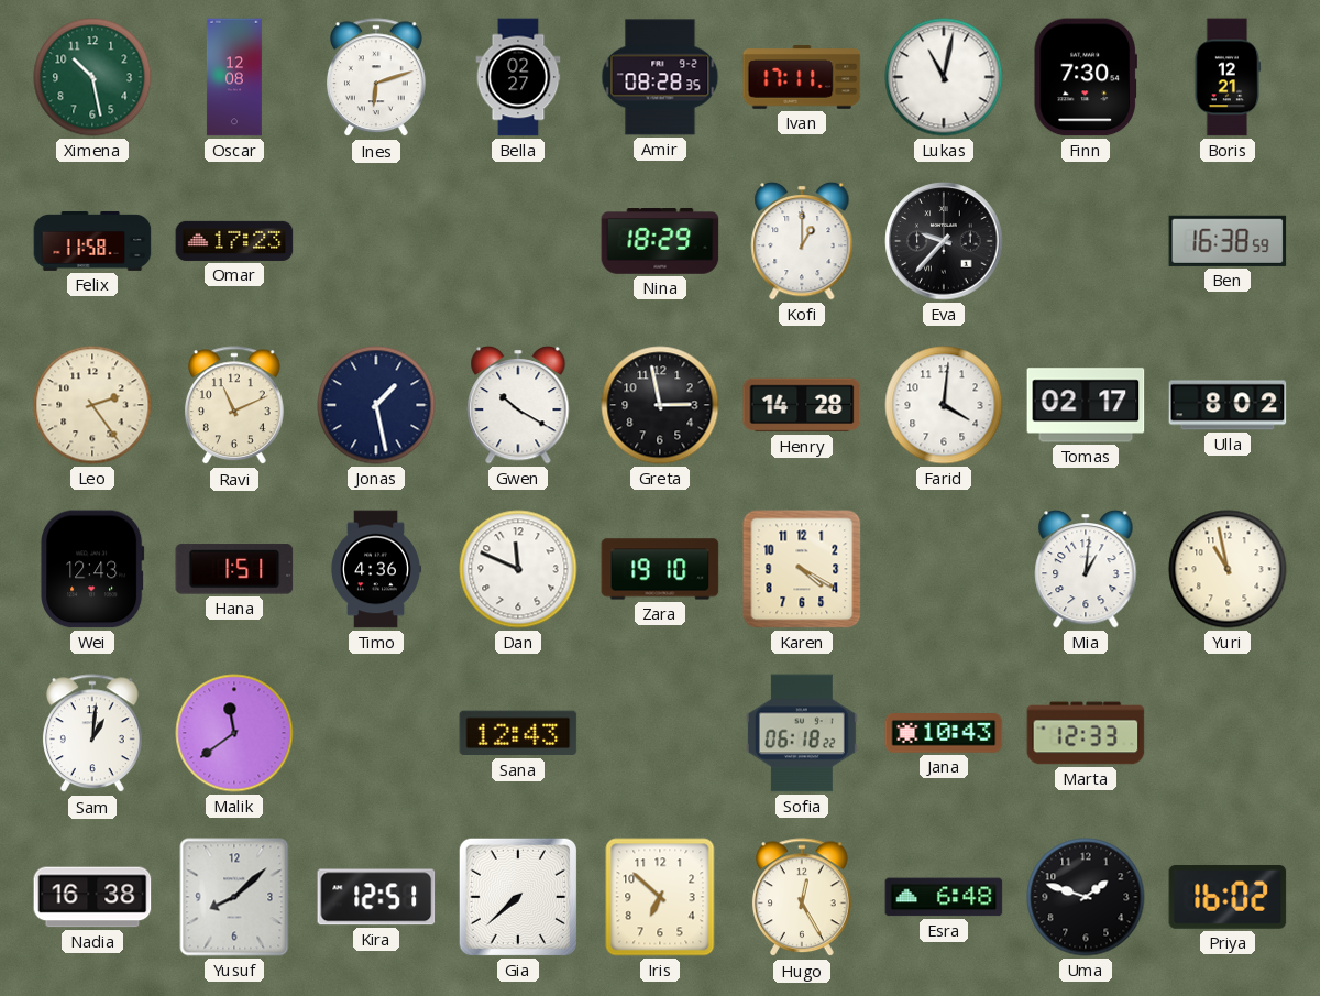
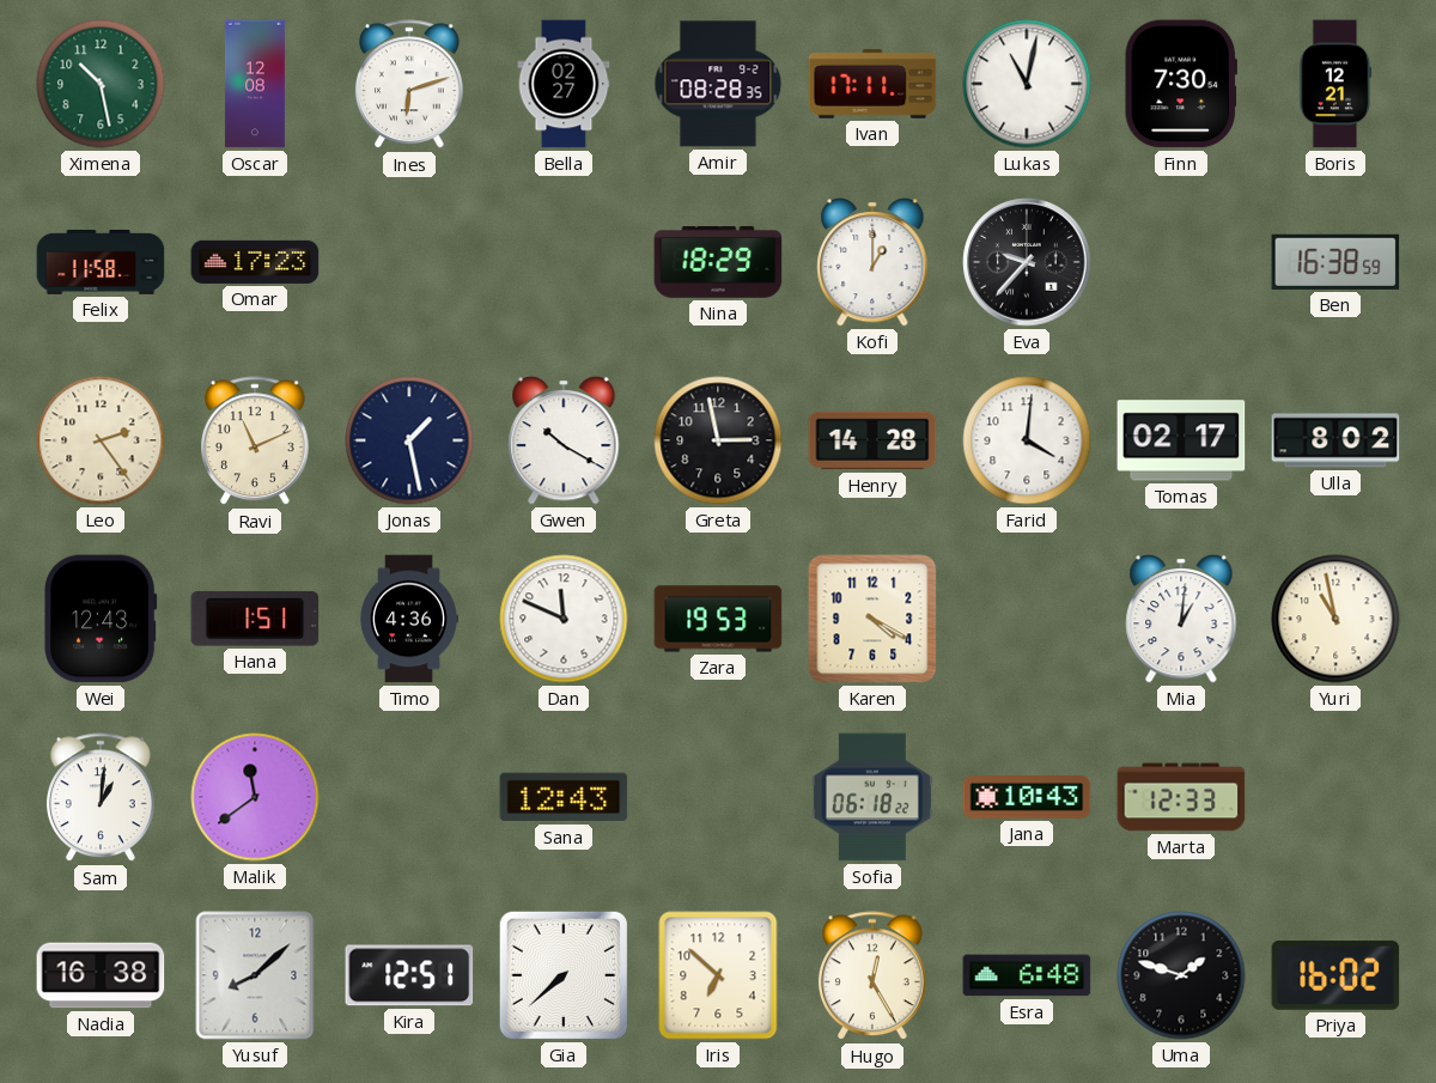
Zara: 19:10 -> 19:53 (718, 619)
